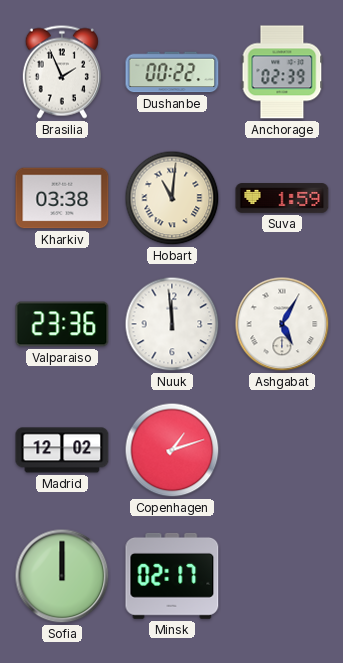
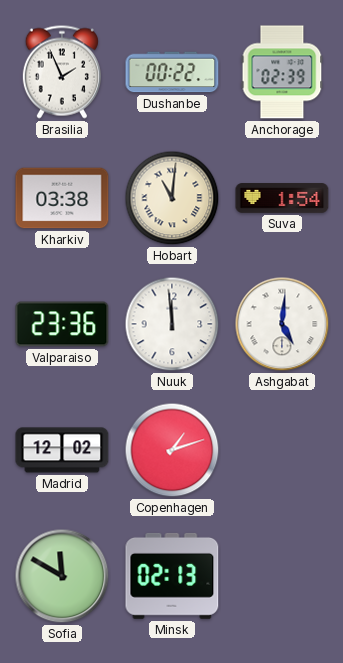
Suva: 1:59 -> 1:54 (282, 198)
Ashgabat: 5:05 -> 5:01 (282, 324)
Sofia: 12:00 -> 11:50 (62, 576)
Minsk: 02:17 -> 02:13 (172, 576)
